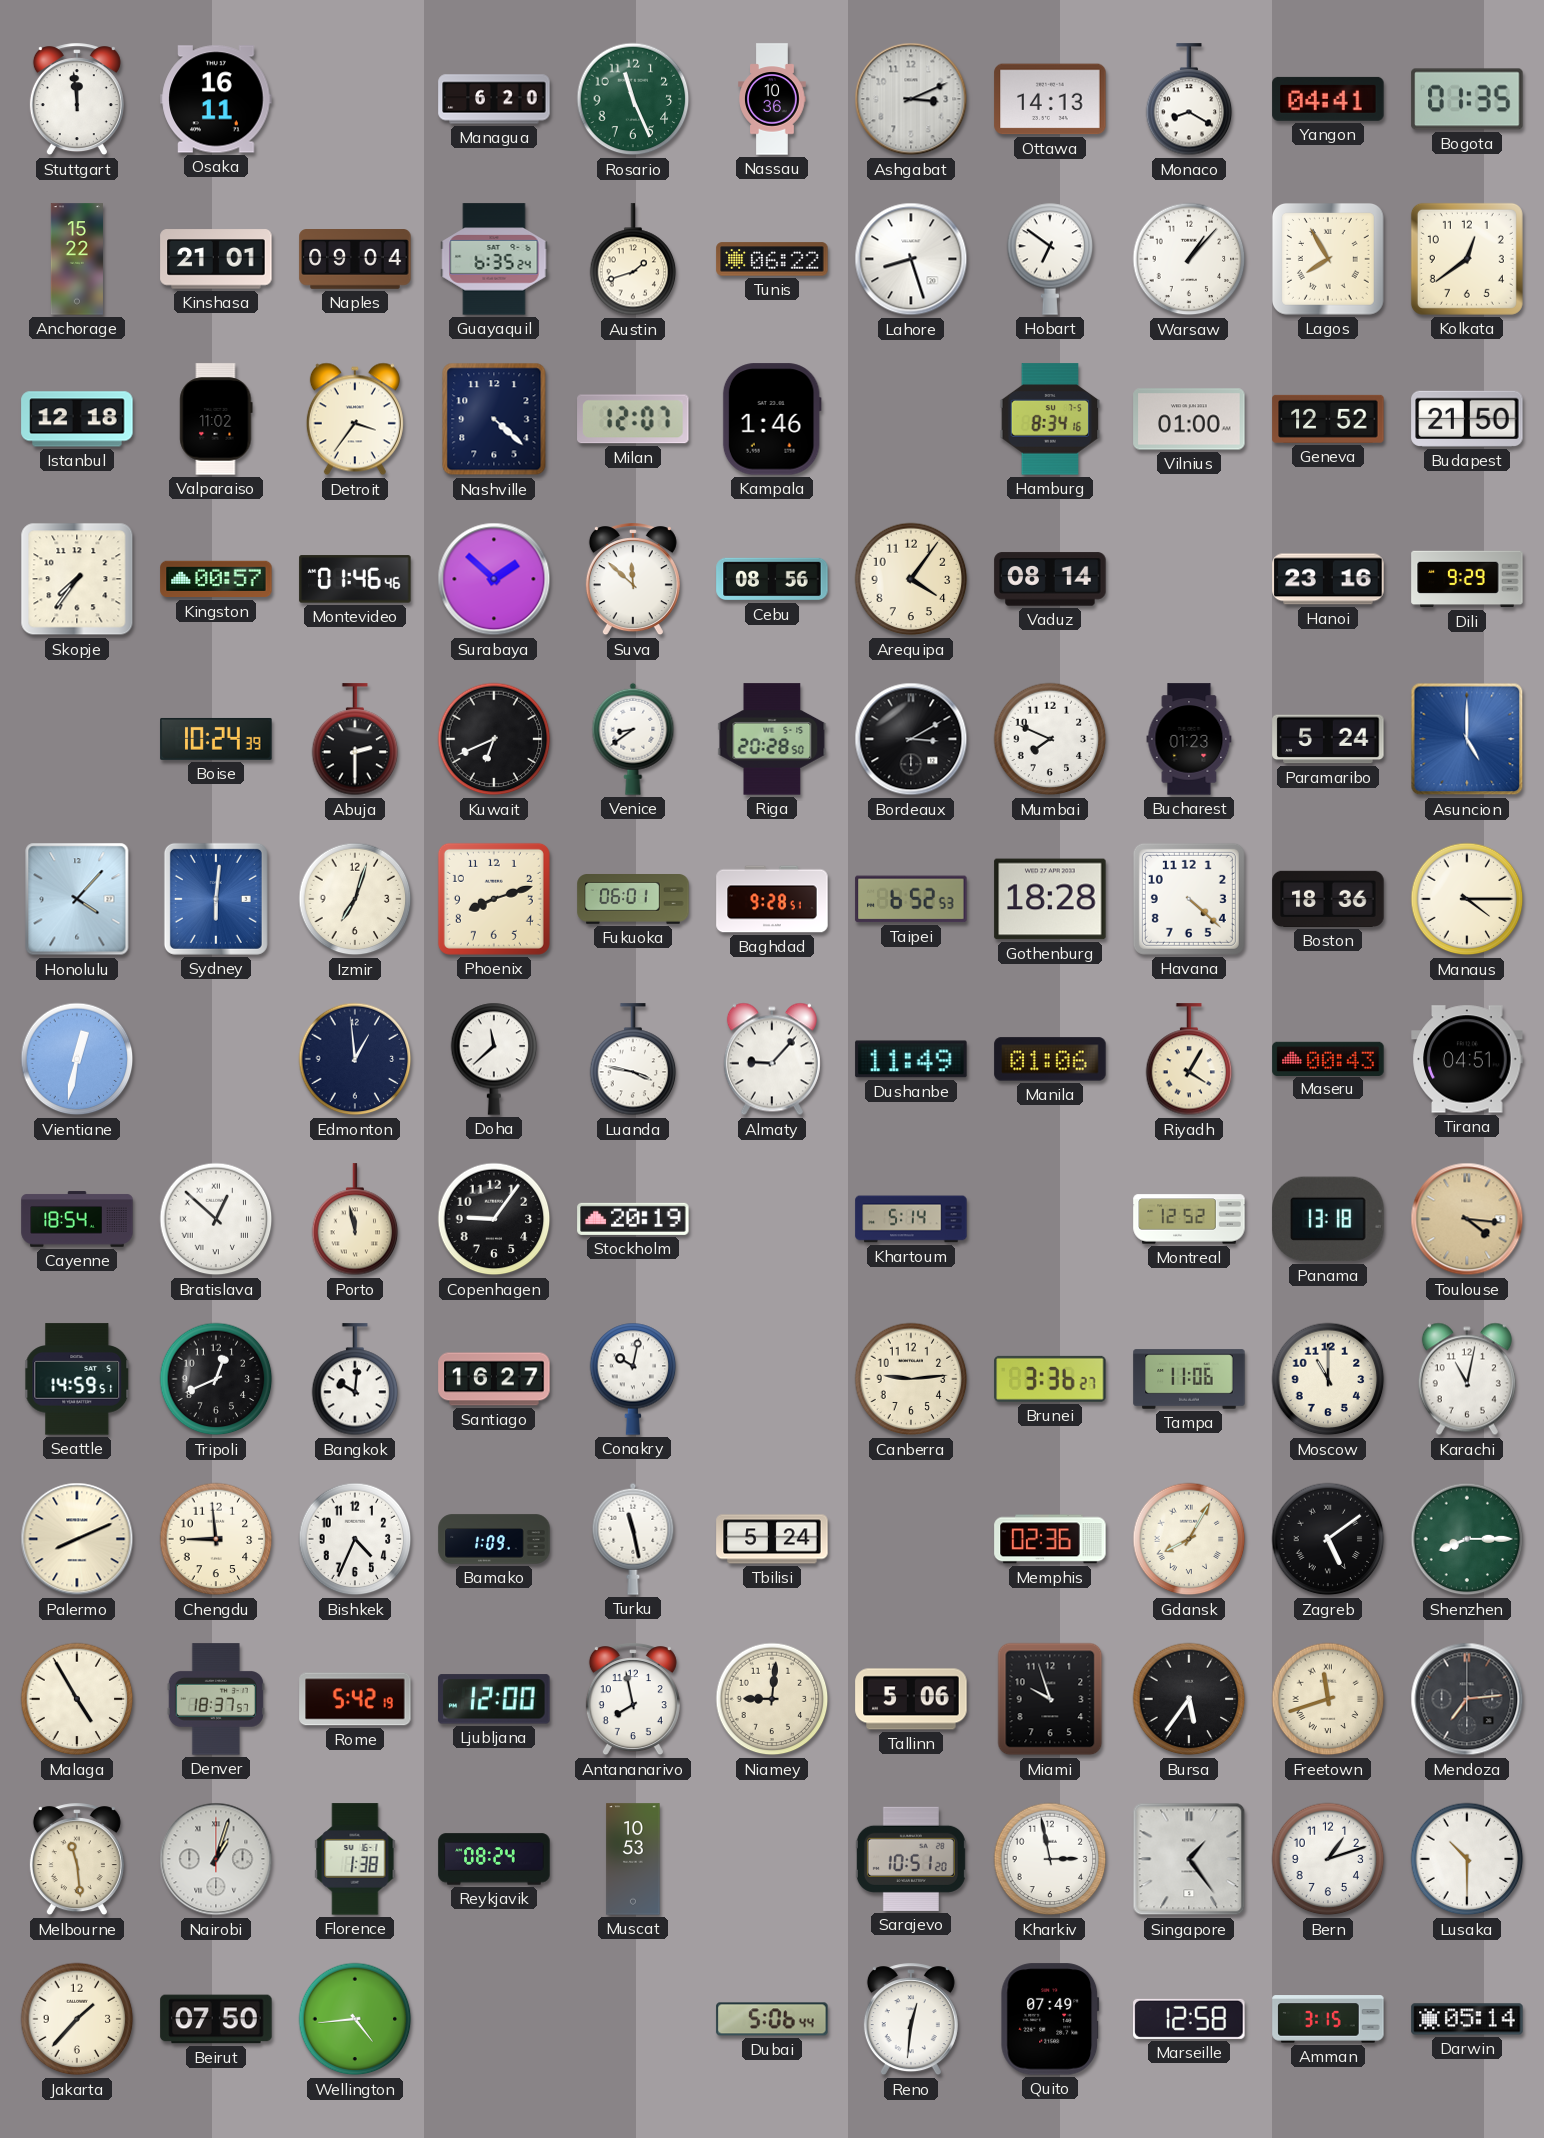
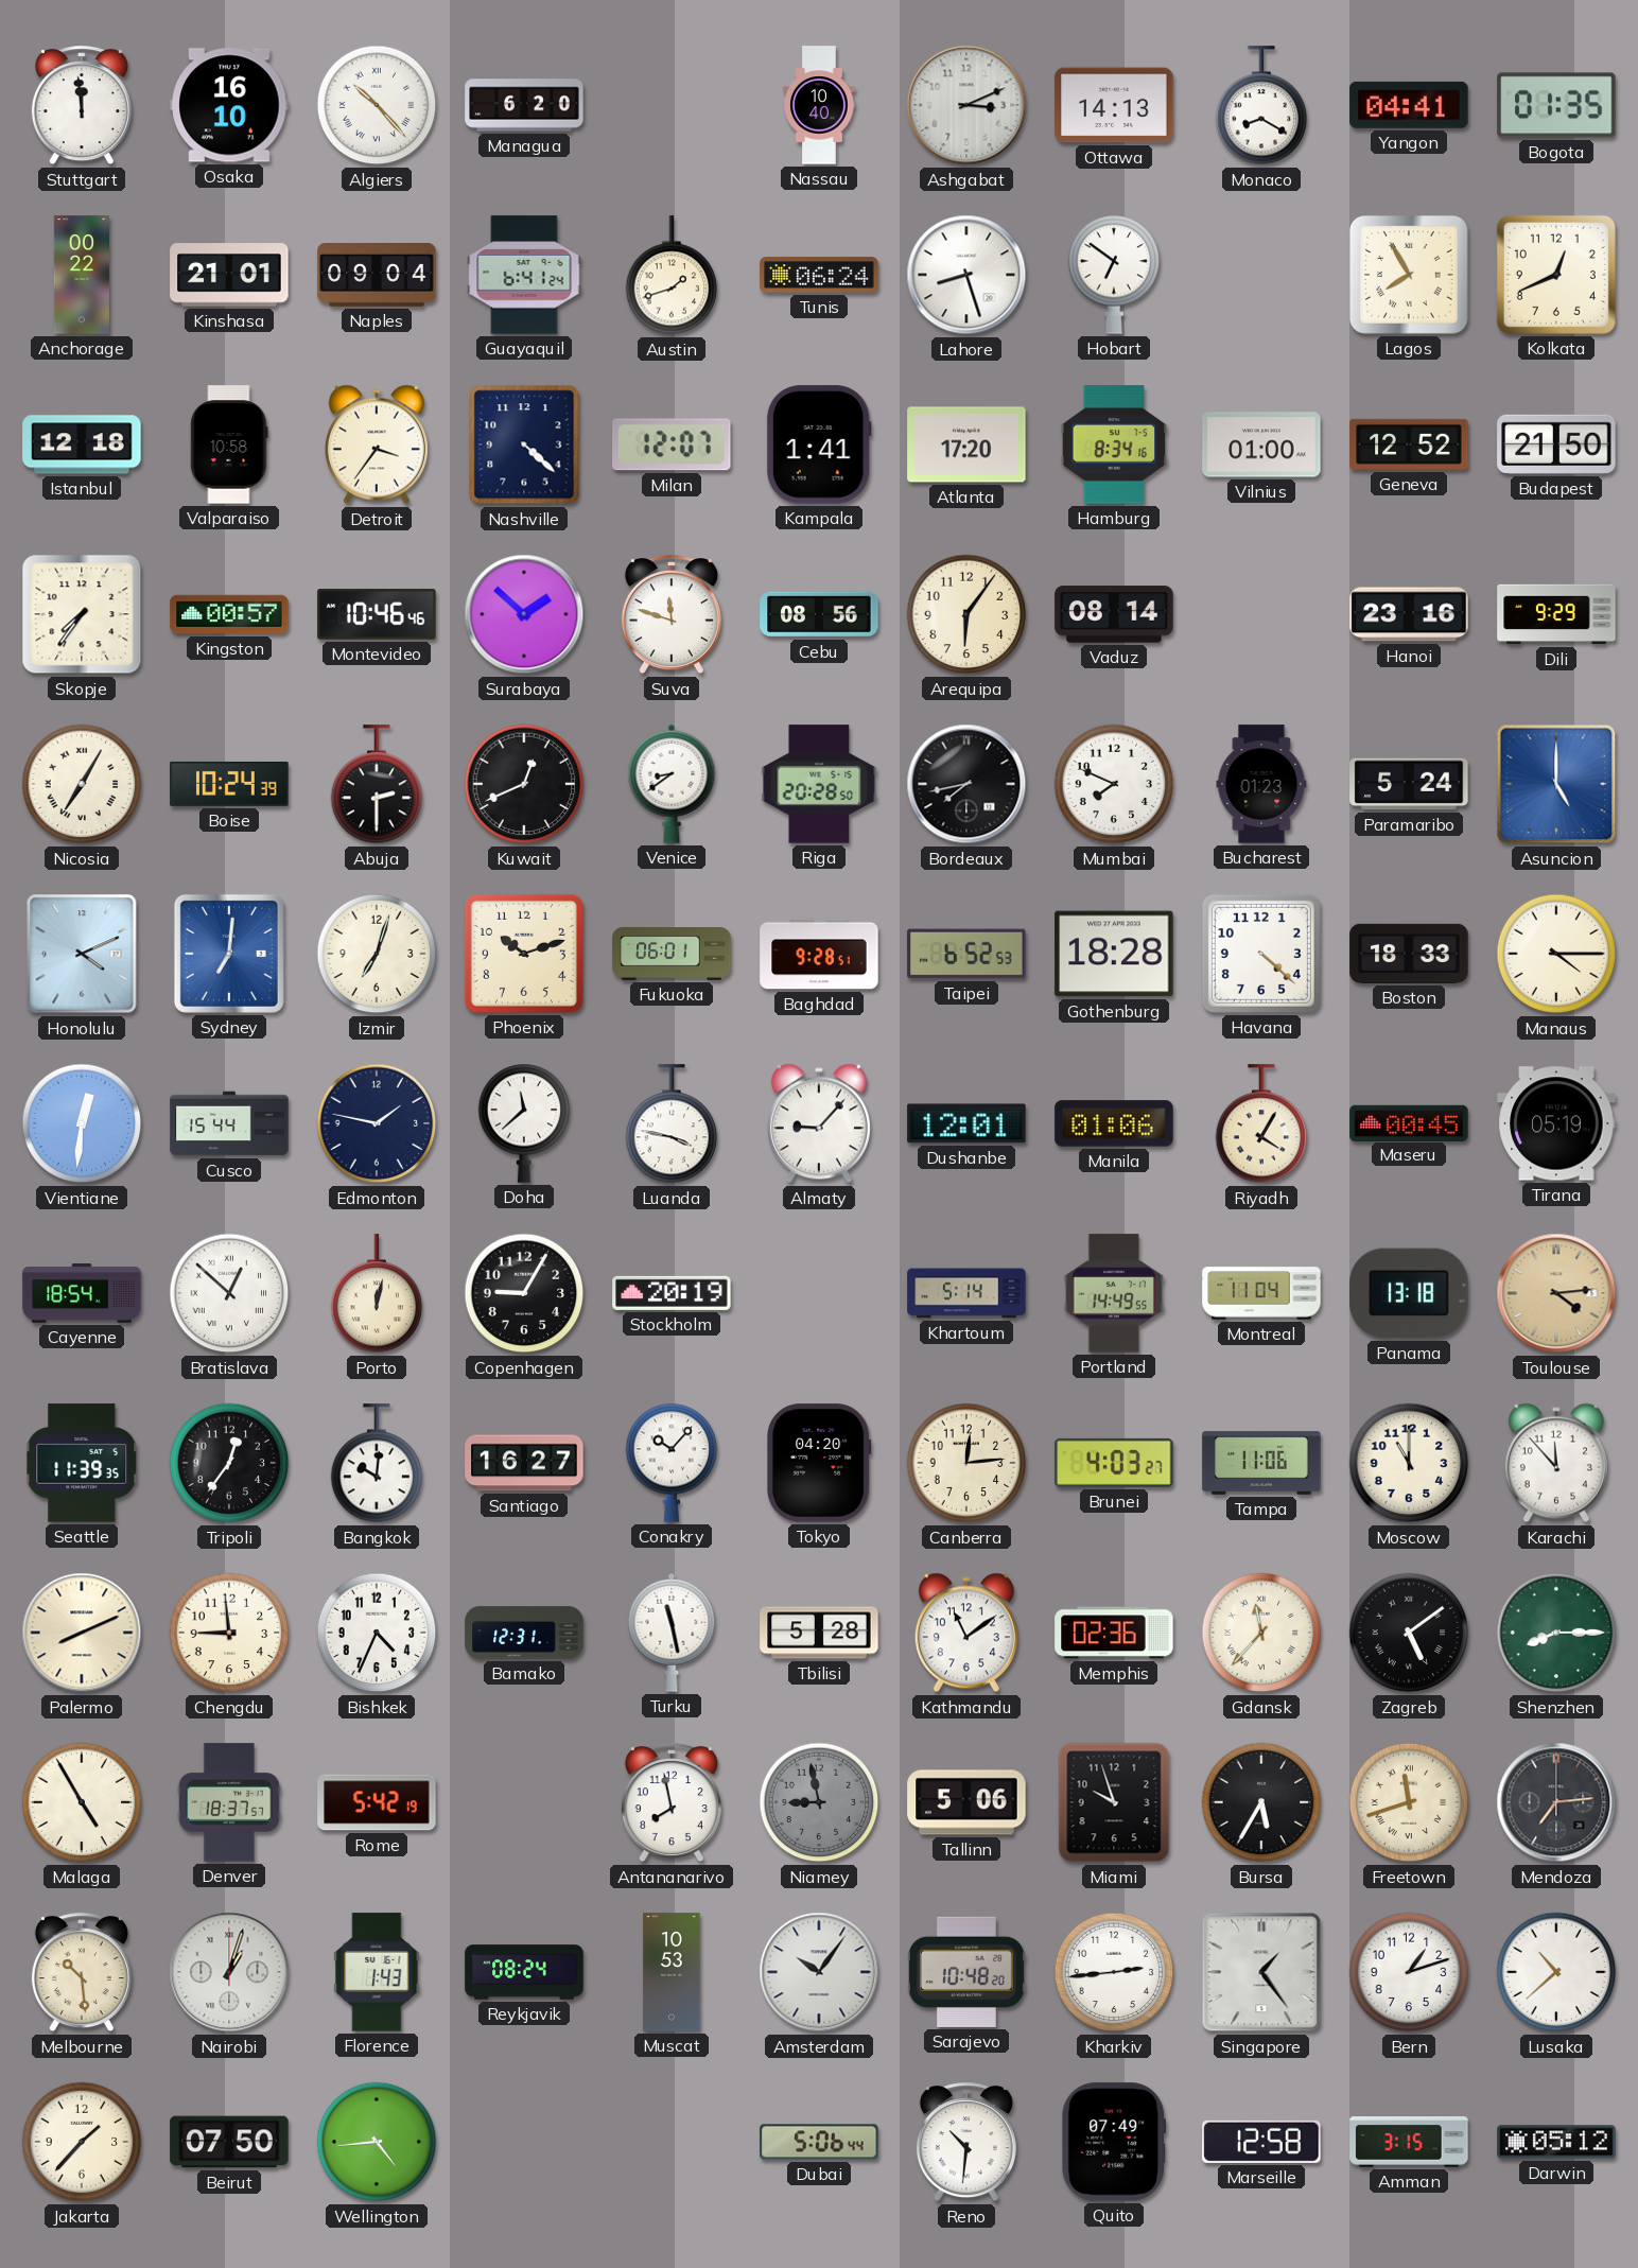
Osaka: 16:11 -> 16:10 (229, 105)
Algiers: none -> 10:23 (377, 105)
Rosario: 11:26 -> none (633, 99)
Nassau: 10:36 -> 10:40 (819, 105)
Anchorage: 15:22 -> 00:22 (82, 275)
Guayaquil: 6:35 -> 6:41 (524, 275)
Tunis: 06:22 -> 06:24 (819, 275)
Warsaw: 1:07 -> none (1189, 259)
Kolkata: 12:39 -> 12:41 (1556, 275)
Valparaiso: 11:02 -> 10:58 (229, 444)
Kampala: 1:46 -> 1:41 (819, 444)
Atlanta: none -> 17:20 (966, 444)
Montevideo: 01:46 -> 10:46 (377, 614)
Suva: 11:52 -> 11:48 (672, 615)
Arequipa: 4:06 -> 6:06 (966, 614)
Nicosia: none -> 7:05 (82, 784)
Kuwait: 6:41 -> 12:41 (524, 784)
Bordeaux: 3:10 -> 7:43 (966, 784)
Honolulu: 4:07 -> 4:11 (82, 954)
Sydney: 6:01 -> 7:01 (229, 954)
Phoenix: 8:12 -> 10:12 (524, 954)
Boston: 18:36 -> 18:33 (1409, 954)
Vientiane: 12:32 -> 12:31 (82, 1123)
Cusco: none -> 15:44 (229, 1123)
Edmonton: 12:59 -> 1:47 (377, 1123)
Dushanbe: 11:49 -> 12:01 (966, 1123)
Maseru: 00:43 -> 00:45 (1409, 1122)
Tirana: 04:51 -> 05:19 (1556, 1123)
Porto: 11:58 -> 12:02 (377, 1294)
Copenhagen: 9:06 -> 9:05 (524, 1293)
Portland: none -> 14:49 (1113, 1293)
Montreal: 12:52 -> 11:04 (1261, 1293)
Toulouse: 4:16 -> 4:14 (1556, 1293)
Seattle: 14:59 -> 11:39 (82, 1463)
Tripoli: 12:41 -> 12:36 (229, 1463)
Conakry: 10:02 -> 10:07 (672, 1463)
Tokyo: none -> 04:20 (820, 1463)
Canberra: 9:14 -> 12:14 (966, 1463)
Brunei: 3:36 -> 4:03 (1114, 1463)
Karachi: 11:02 -> 11:53 (1556, 1463)
Bamako: 1:09 -> 12:31 (524, 1633)
Tbilisi: 5:24 -> 5:28 (819, 1633)
Kathmandu: none -> 11:09 (966, 1633)
Gdansk: 8:05 -> 11:37 (1261, 1633)
Ljubljana: 12:00 -> none (494, 1699)
Niamey: 9:01 -> 8:58 (819, 1802)
Niamey dial: cream -> grey (819, 1802)
Bursa: 5:36 -> 5:35 (1261, 1802)
Melbourne: 11:29 -> 10:29 (82, 1973)
Florence: 1:38 -> 1:43 (377, 1972)
Amsterdam: none -> 10:06 (819, 1972)
Sarajevo: 10:51 -> 10:48 (966, 1972)
Kharkiv: 2:58 -> 2:44 (1114, 1972)
Lusaka: 10:30 -> 10:38 (1556, 1972)
Reno: 12:31 -> 10:31 (966, 2143)
Darwin: 05:14 -> 05:12 (1556, 2142)
